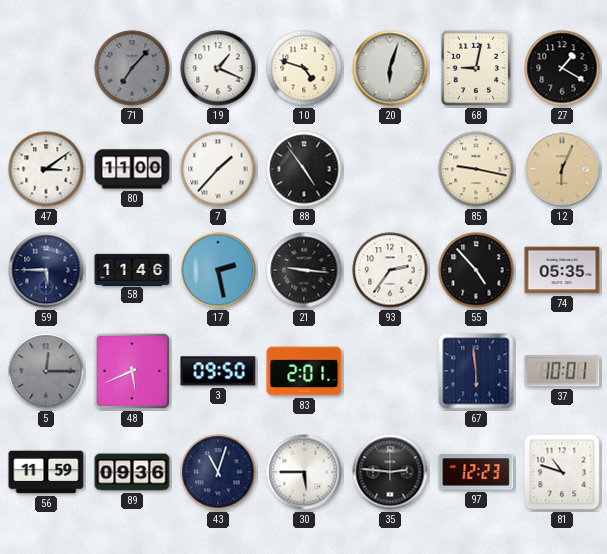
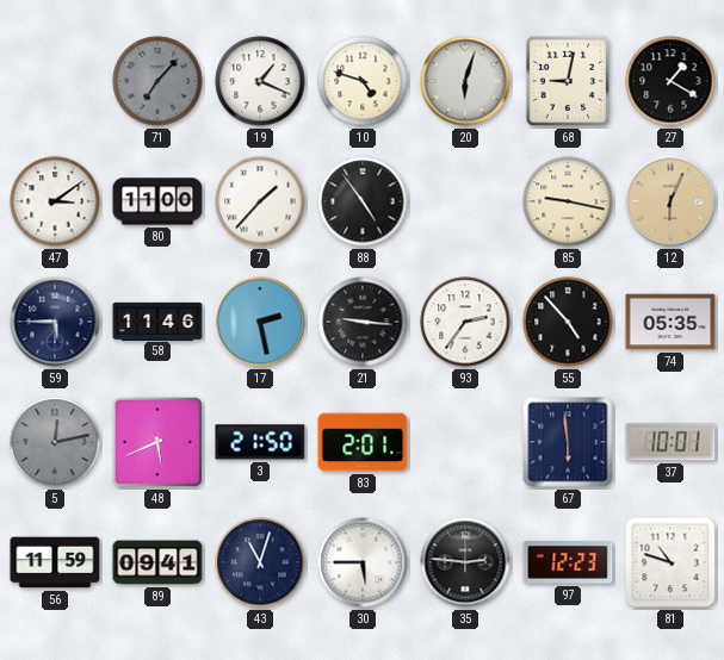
5: 12:15 -> 12:13 (55, 442)
3: 09:50 -> 21:50 (260, 442)
89: 09:36 -> 09:41 (157, 562)
